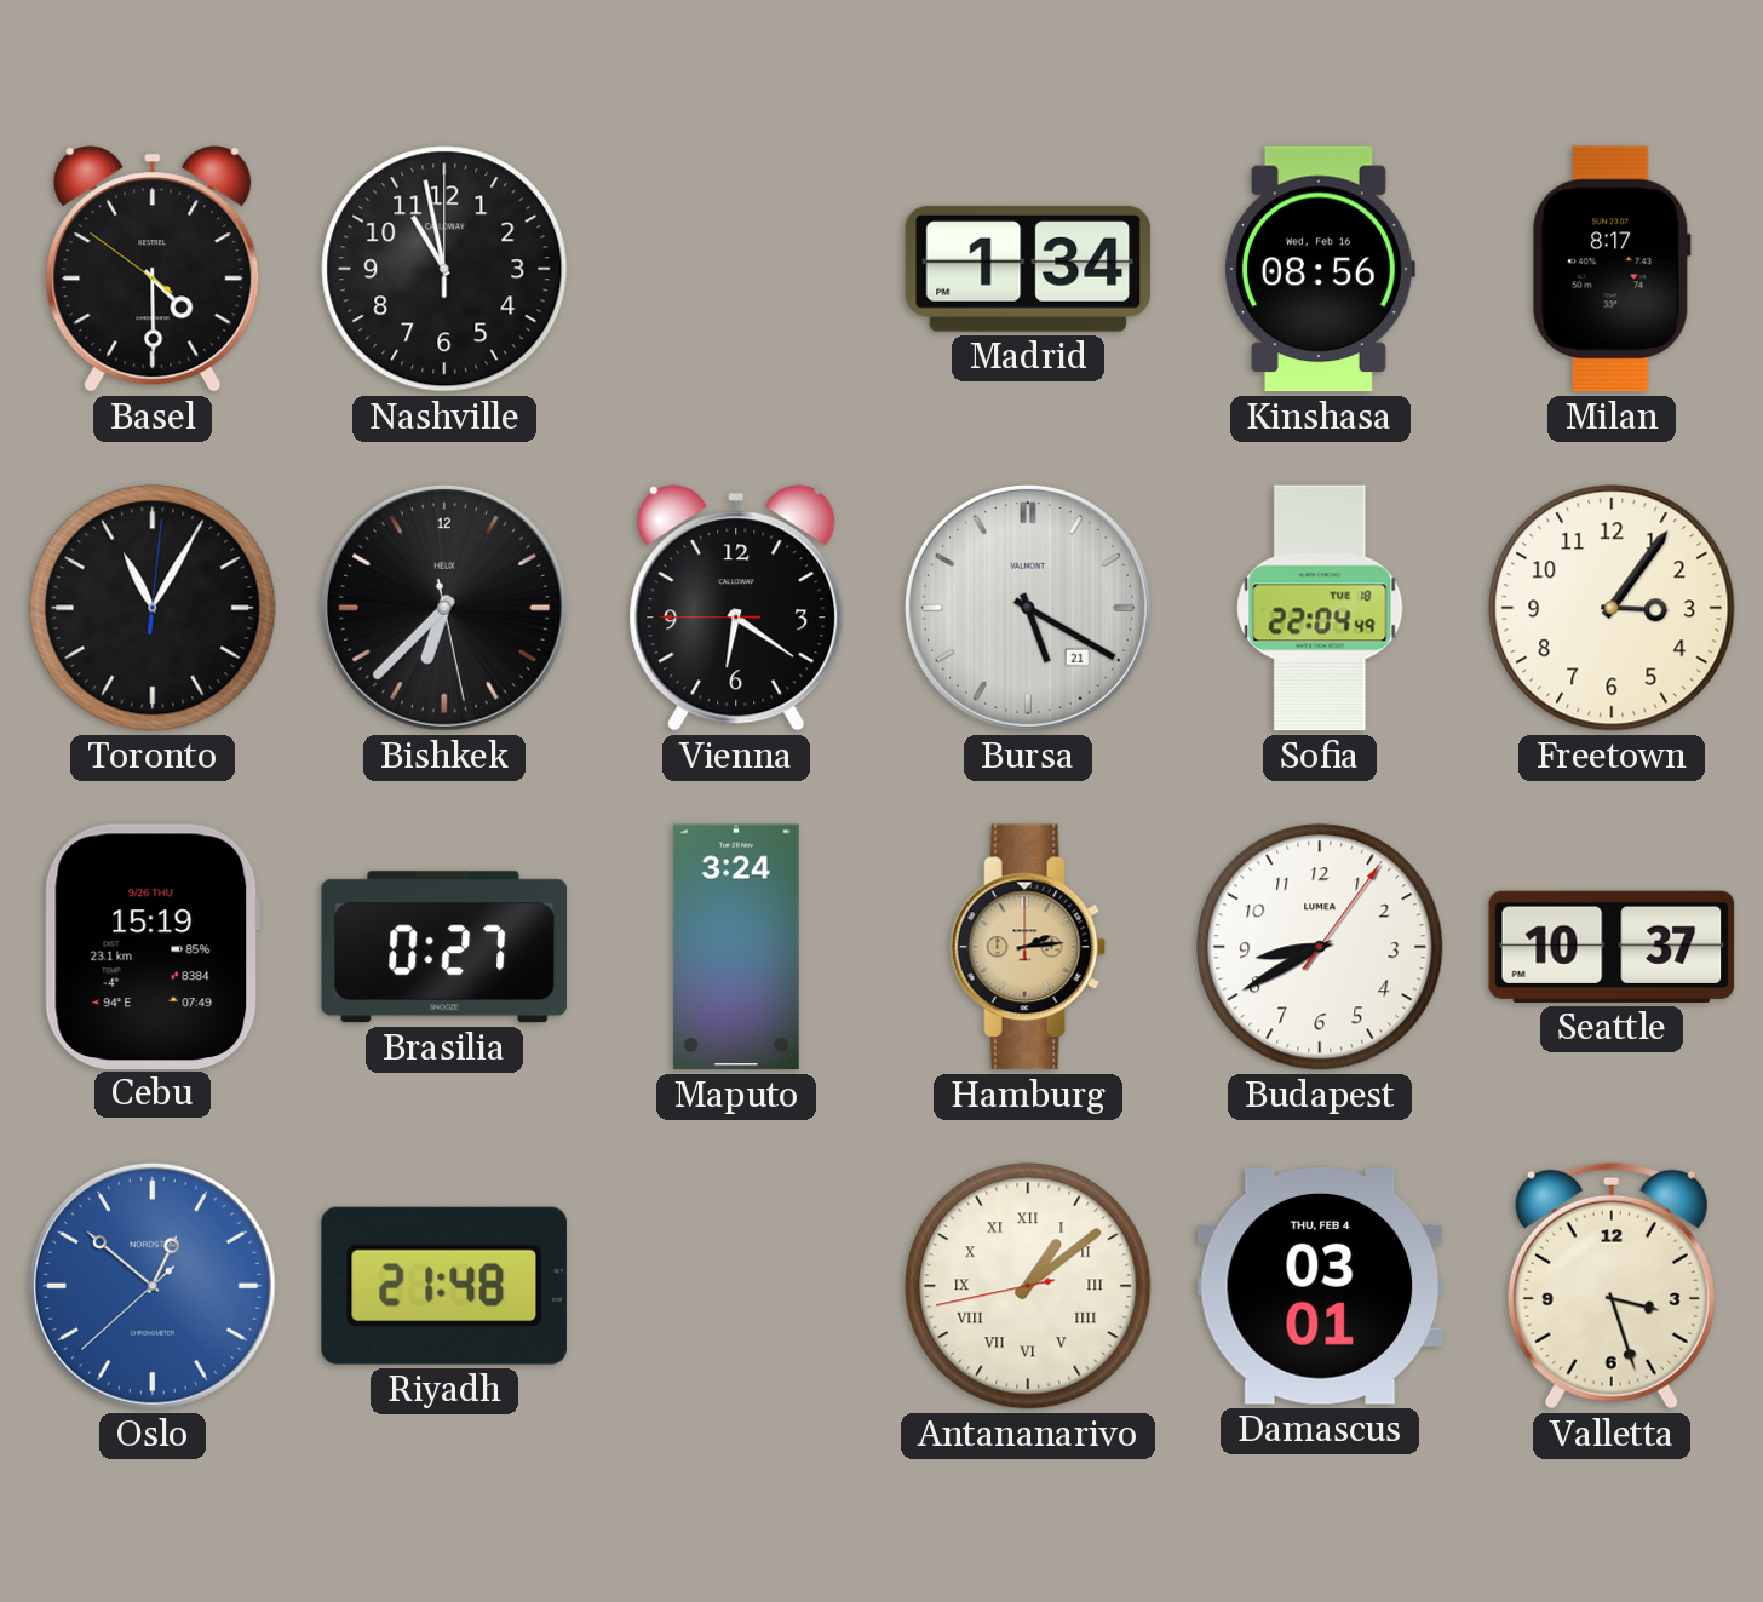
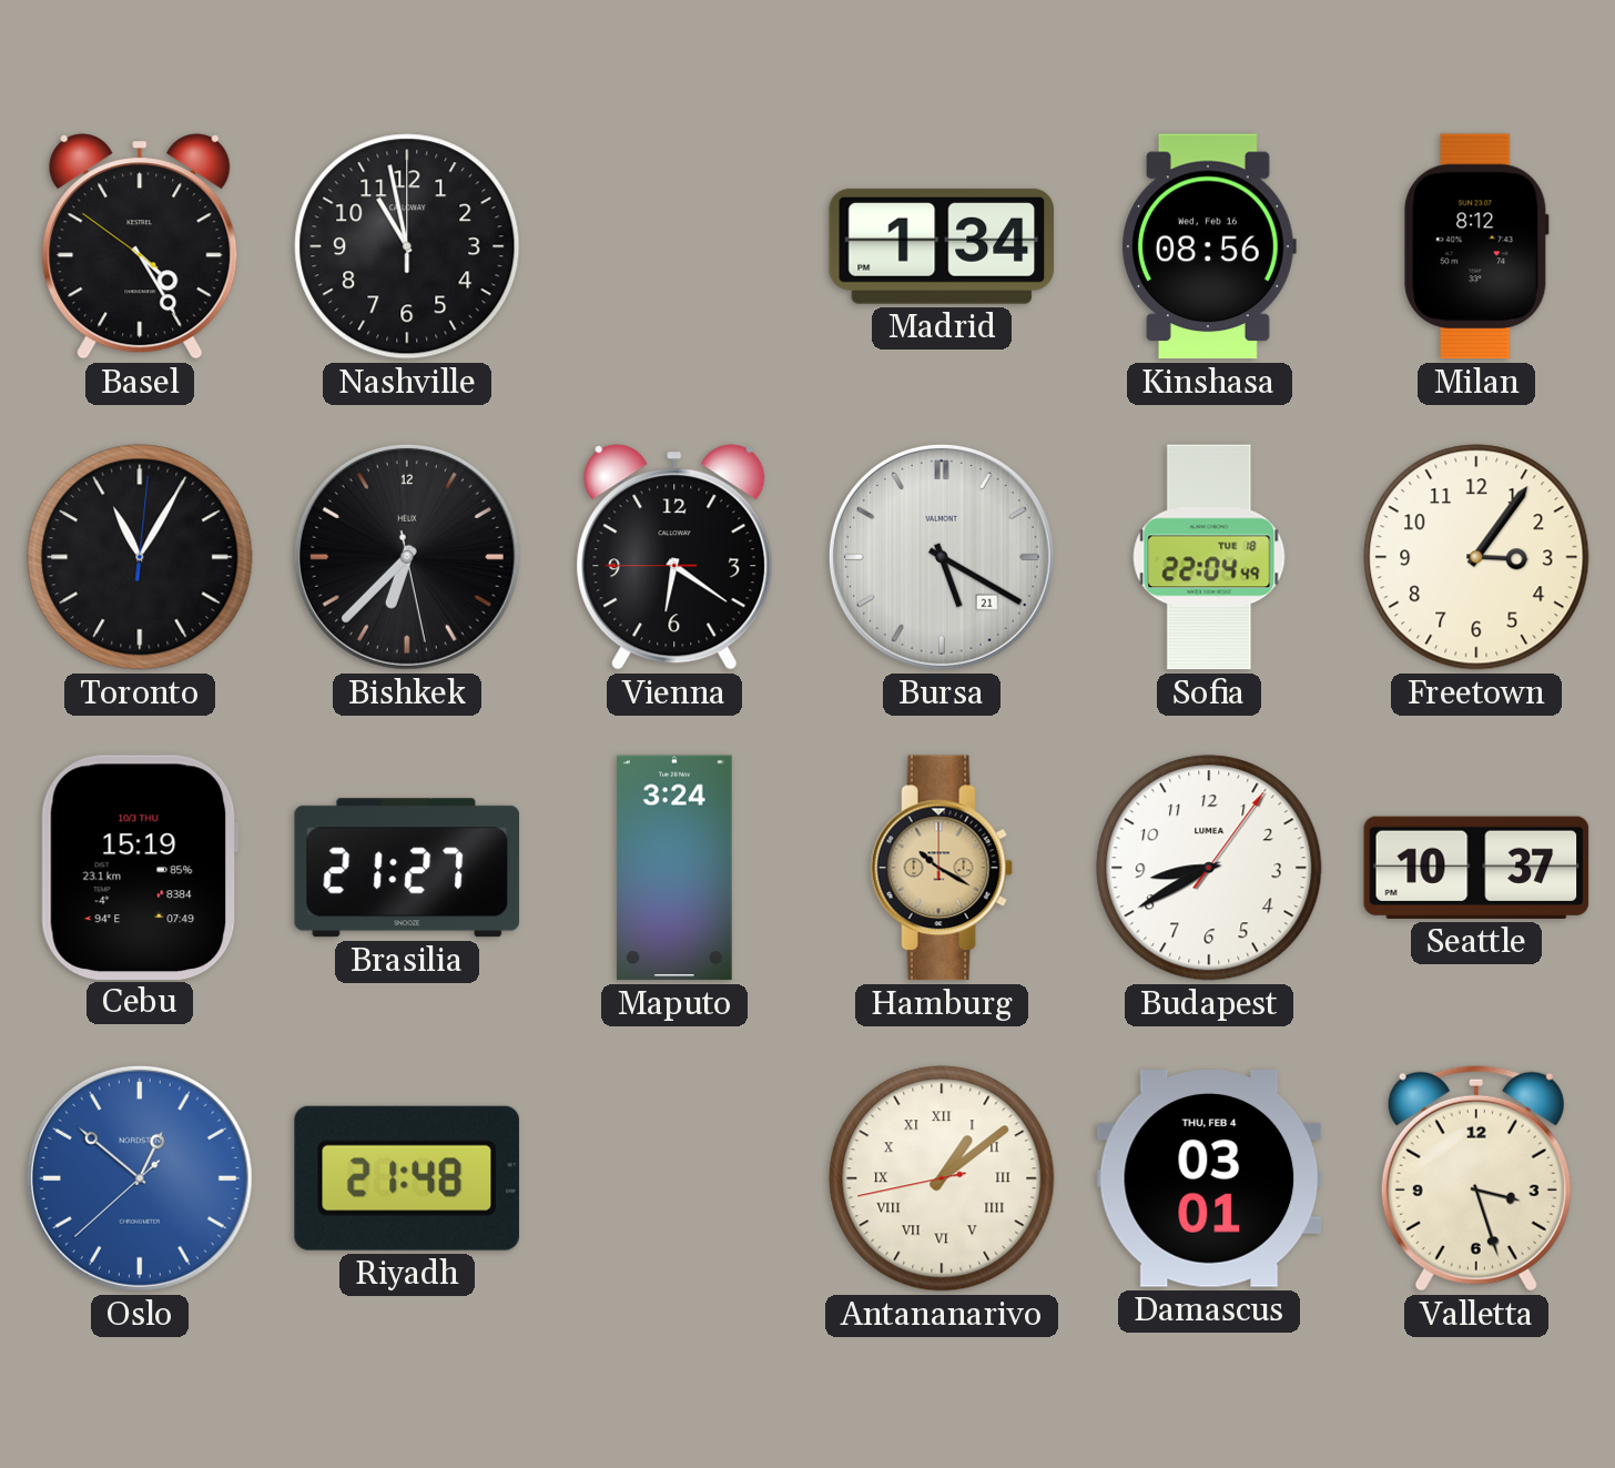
Basel: 4:29 -> 4:24 (140, 246)
Milan: 8:17 -> 8:12 (1476, 246)
Cebu date: 9/26 THU -> 10/3 THU (140, 867)
Brasilia: 0:27 -> 21:27 (406, 868)
Hamburg: 2:14 -> 10:20 (942, 868)
